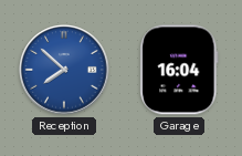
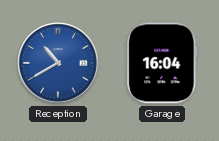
Reception: 7:52 -> 10:40 (58, 63)
